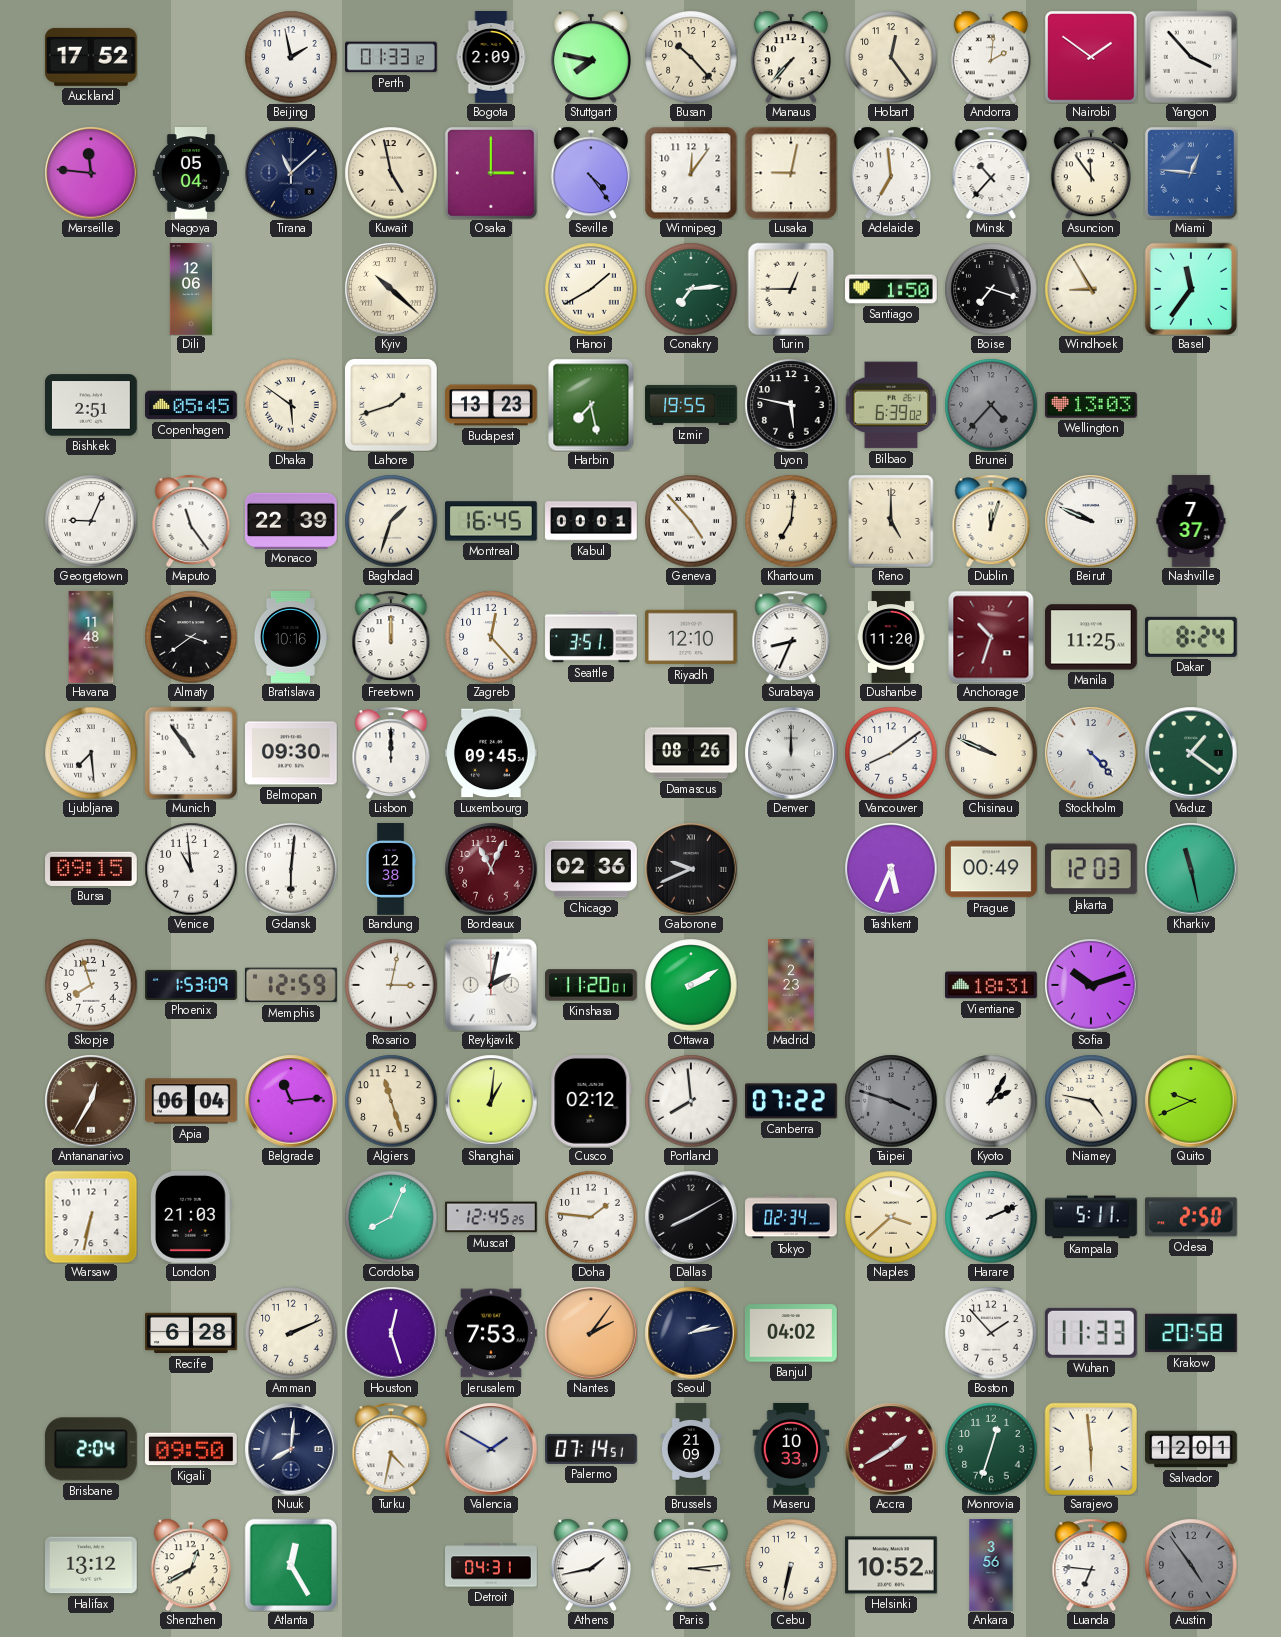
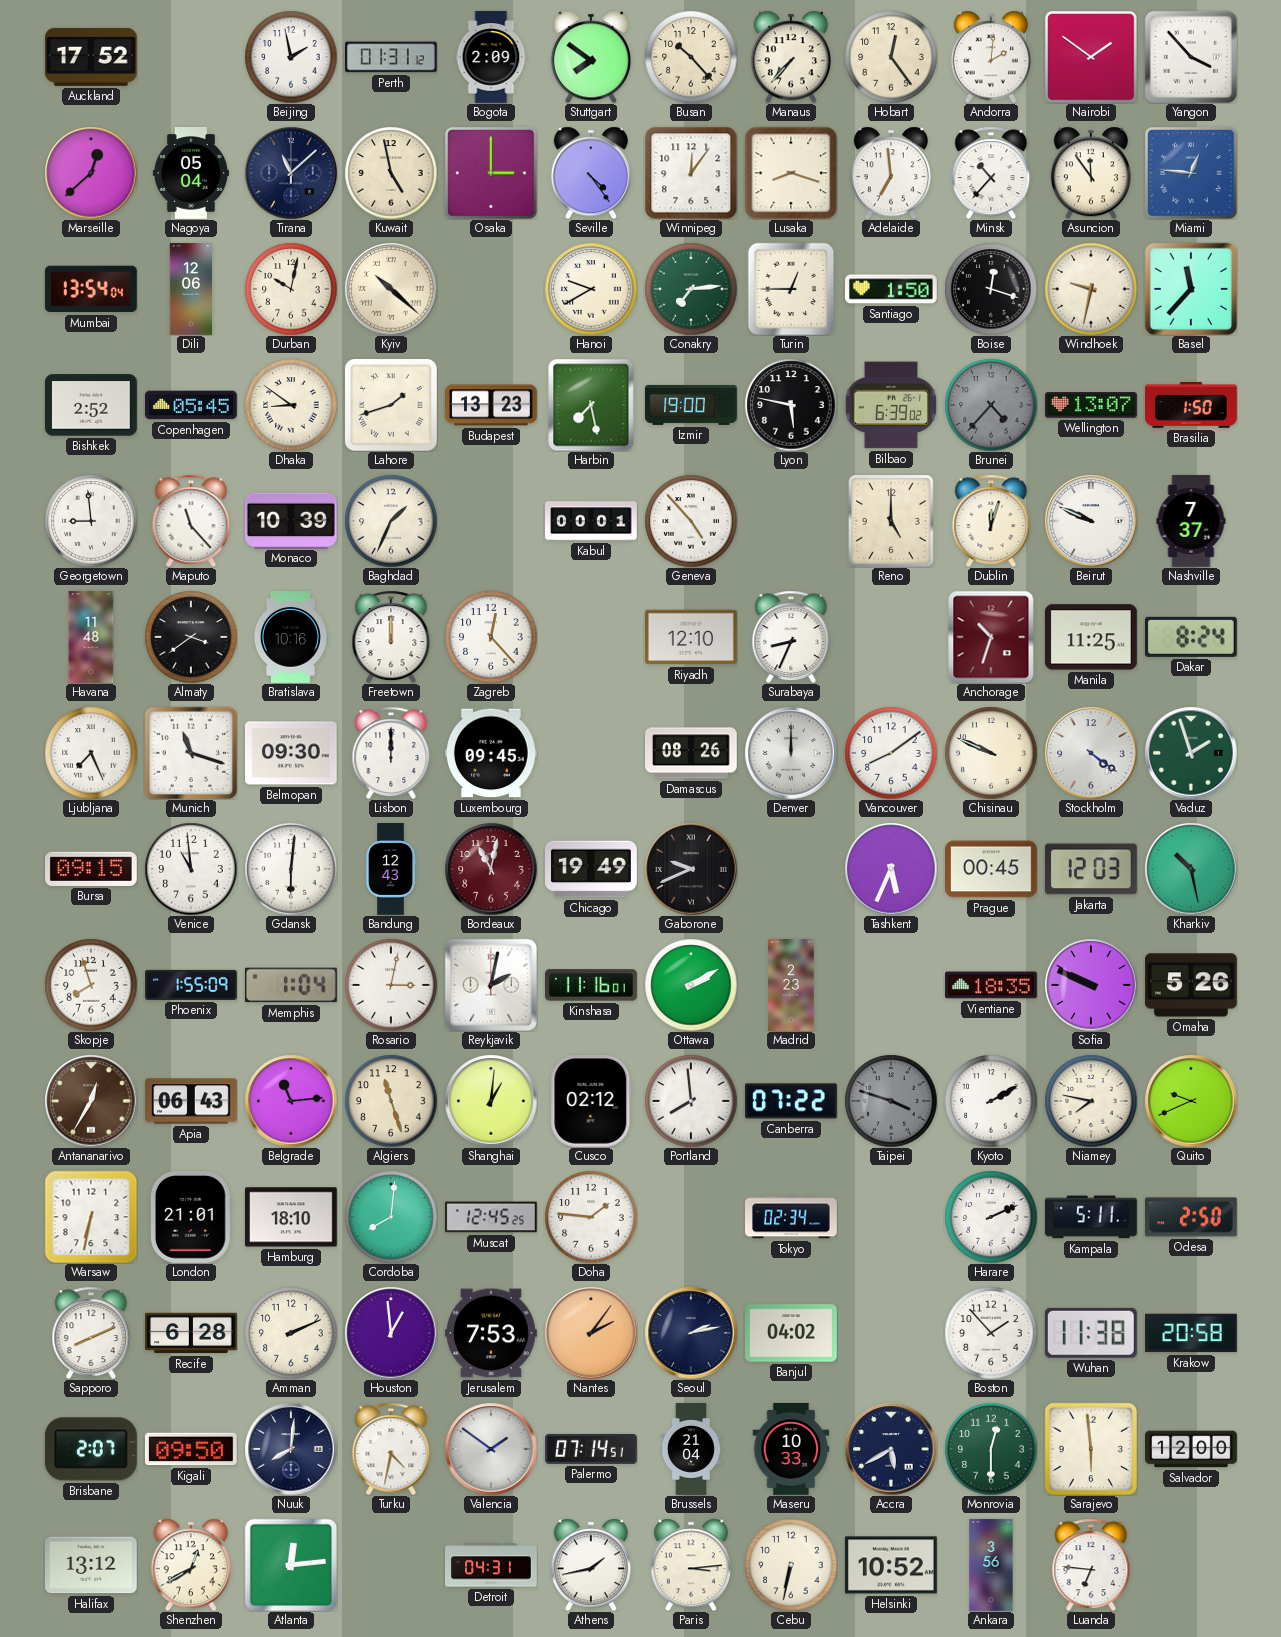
Perth: 01:33 -> 01:31 (392, 57)
Stuttgart: 7:47 -> 7:51 (591, 57)
Marseille: 11:46 -> 12:38 (91, 173)
Lusaka: 9:02 -> 8:18 (791, 173)
Mumbai: none -> 13:54 (91, 289)
Durban: none -> 10:02 (291, 289)
Hanoi: 1:40 -> 9:40 (591, 289)
Boise: 7:18 -> 12:18 (991, 289)
Windhoek: 8:55 -> 9:32 (1091, 289)
Basel: 11:36 -> 11:37 (1190, 288)
Bishkek: 2:51 -> 2:52 (92, 405)
Dhaka: 5:51 -> 8:51 (291, 405)
Izmir: 19:55 -> 19:00 (691, 405)
Wellington: 13:03 -> 13:07 (1092, 405)
Brasilia: none -> 1:50 (1192, 405)
Georgetown: 9:04 -> 8:59 (91, 521)
Maputo: 11:24 -> 11:23 (191, 521)
Monaco: 22:39 -> 10:39 (291, 520)
Baghdad: 1:33 -> 1:34 (391, 521)
Montreal: 16:45 -> none (492, 521)
Khartoum: 7:01 -> none (791, 521)
Seattle: 3:51 -> none (591, 637)
Dushanbe: 11:20 -> none (891, 637)
Ljubljana: 7:29 -> 7:26 (91, 753)
Munich: 10:54 -> 11:18 (191, 753)
Stockholm: 4:23 -> 4:21 (1091, 753)
Vaduz: 1:21 -> 1:57 (1191, 753)
Bandung: 12:38 -> 12:43 (391, 869)
Bordeaux: 11:04 -> 11:02 (491, 869)
Chicago: 02:36 -> 19:49 (591, 869)
Prague: 00:49 -> 00:45 (992, 869)
Kharkiv: 11:28 -> 10:28 (1191, 869)
Phoenix: 1:53 -> 1:55 (191, 985)
Memphis: 12:59 -> 1:04 (292, 985)
Kinshasa: 11:20 -> 11:16 (592, 985)
Vientiane: 18:31 -> 18:35 (992, 985)
Sofia: 10:12 -> 9:49 (1091, 985)
Omaha: none -> 5:26 (1192, 985)
Apia: 06:04 -> 06:43 (191, 1101)
Kyoto: 2:05 -> 2:10 (991, 1101)
Niamey: 4:47 -> 7:47 (1091, 1101)
London: 21:03 -> 21:01 (191, 1218)
Hamburg: none -> 18:10 (292, 1217)
Cordoba: 8:04 -> 8:01 (391, 1217)
Dallas: 8:10 -> none (691, 1217)
Naples: 3:38 -> none (891, 1217)
Sapporo: none -> 8:11 (91, 1333)
Houston: 12:27 -> 12:59 (391, 1333)
Wuhan: 11:33 -> 11:38 (1091, 1333)
Brisbane: 2:04 -> 2:07 (91, 1449)
Valencia: 1:50 -> 1:51 (491, 1449)
Brussels: 21:09 -> 21:04 (691, 1449)
Accra: 1:40 -> 5:40 (891, 1449)
Accra dial: burgundy -> navy (891, 1449)
Monrovia: 12:33 -> 12:30 (991, 1449)
Salvador: 12:01 -> 12:00 (1191, 1449)
Atlanta: 12:25 -> 12:14 (290, 1564)
Austin: 4:54 -> none (1191, 1565)
